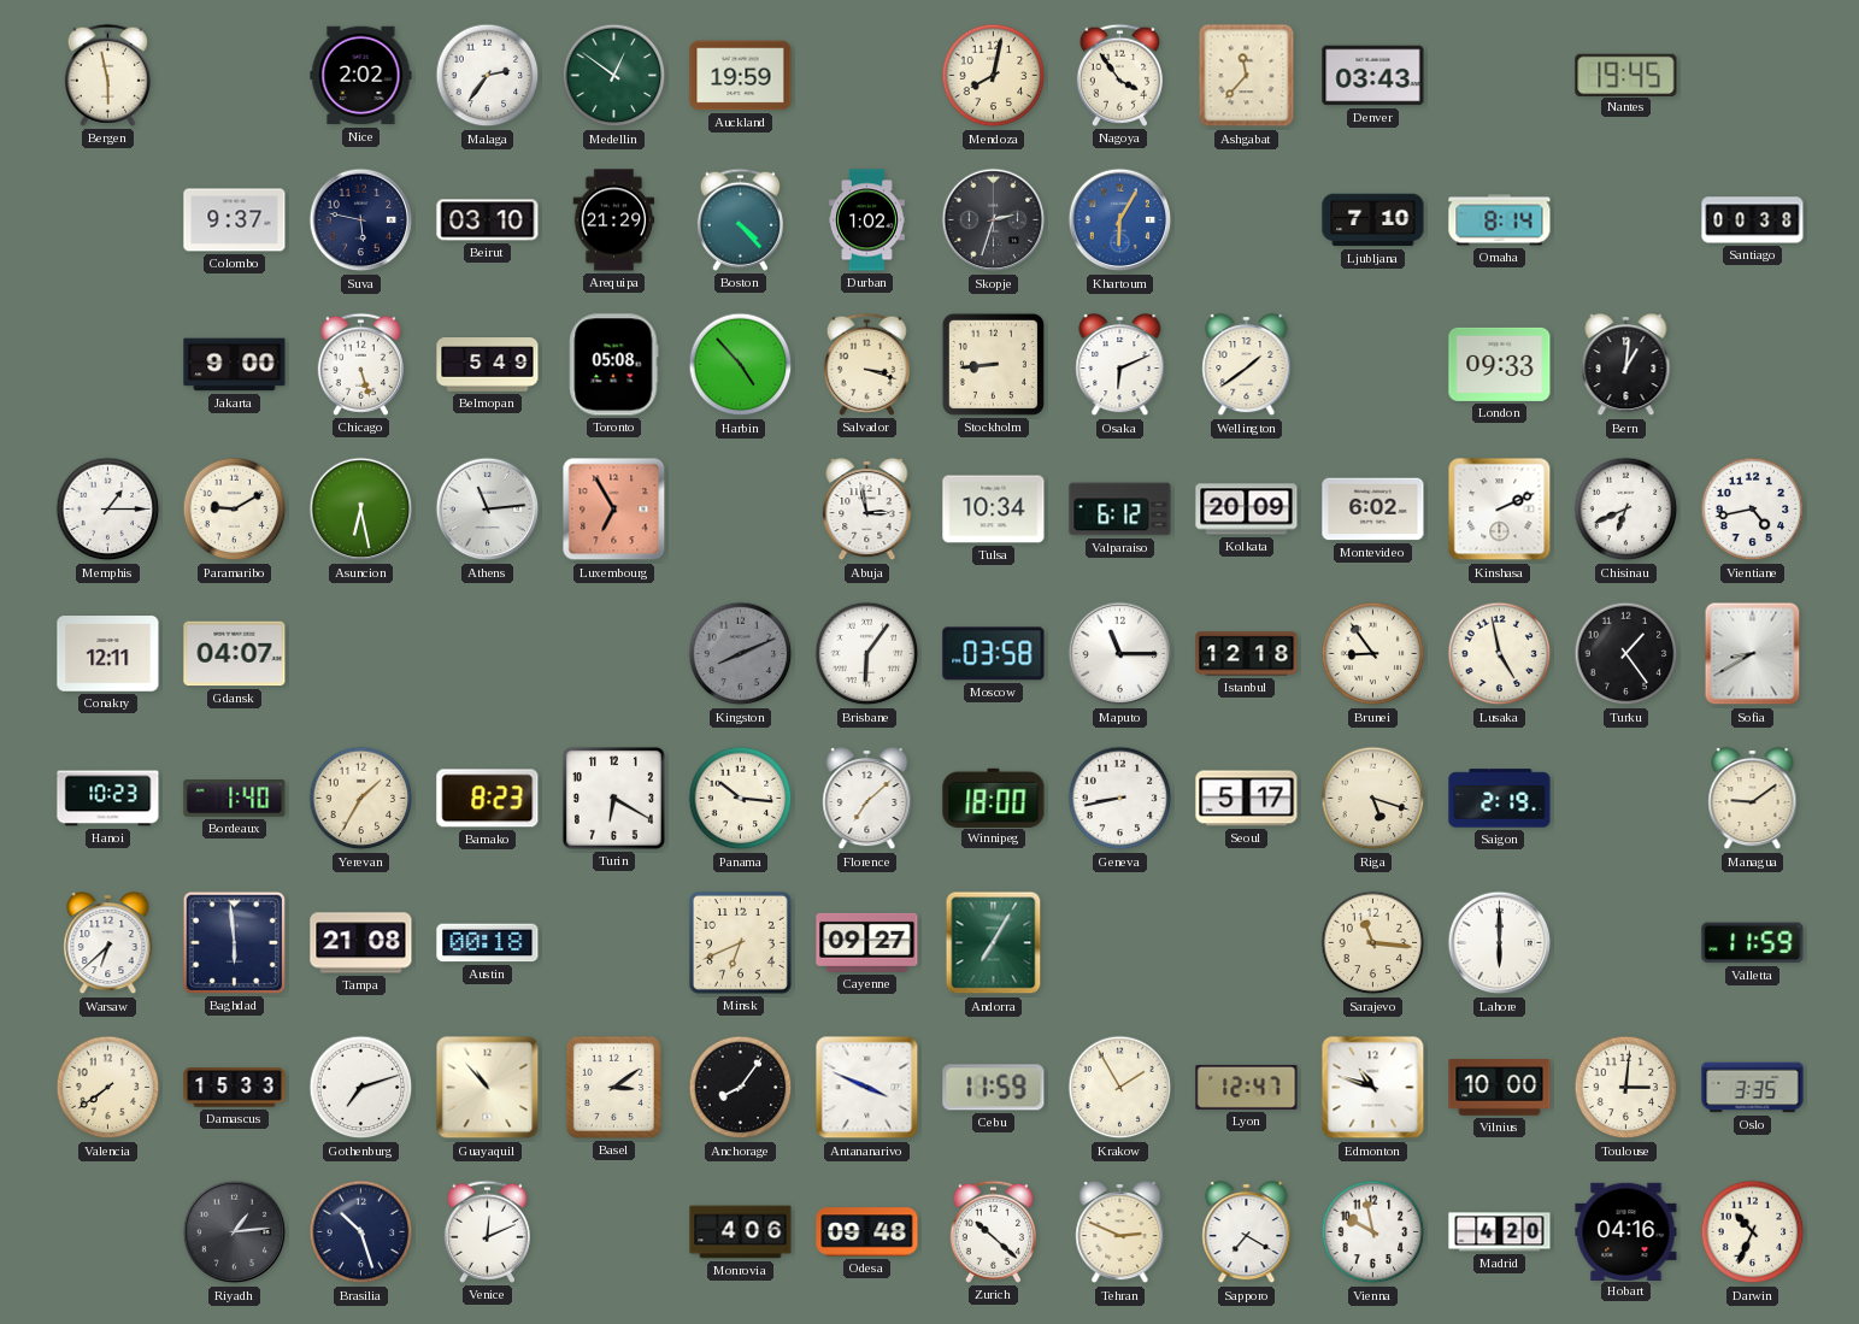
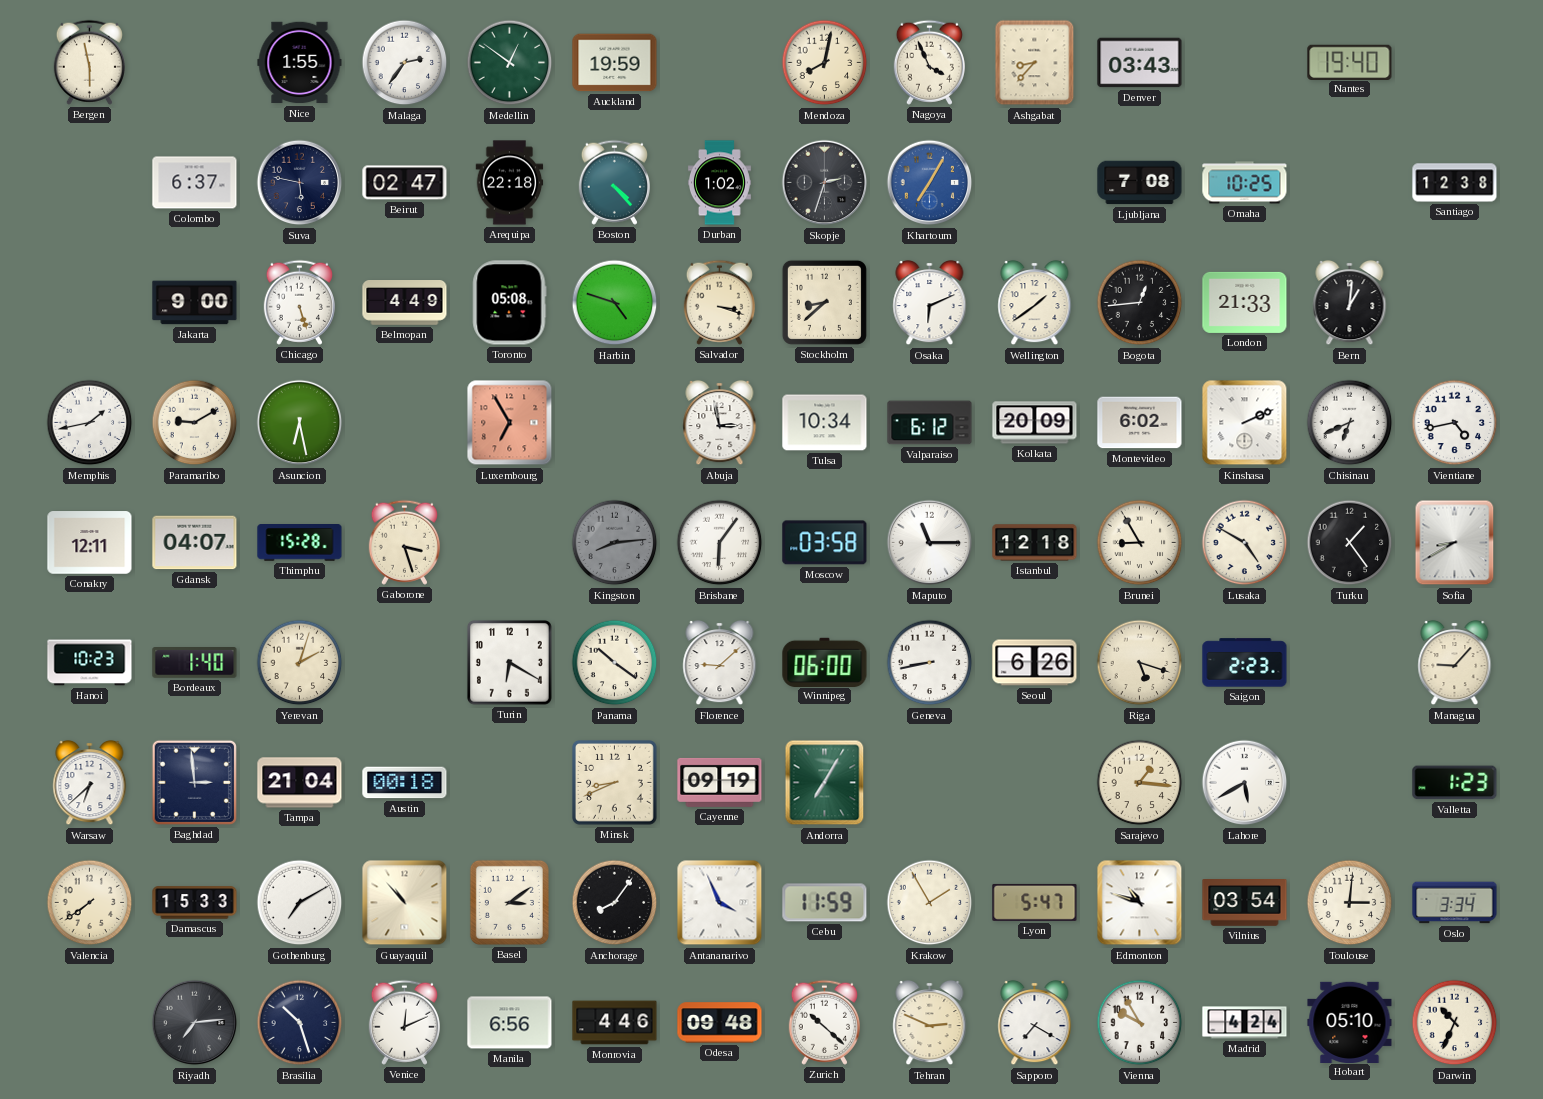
Nice: 2:02 -> 1:55 (300, 63)
Nagoya: 3:54 -> 3:56 (929, 62)
Ashgabat: 11:37 -> 8:37 (1035, 63)
Nantes: 19:45 -> 19:40 (1350, 62)
Colombo: 9:37 -> 6:37 (195, 183)
Beirut: 03:10 -> 02:47 (405, 183)
Arequipa: 21:29 -> 22:18 (510, 183)
Khartoum: 6:05 -> 7:05 (930, 183)
Ljubljana: 7:10 -> 7:08 (1140, 183)
Omaha: 8:14 -> 10:25 (1245, 183)
Santiago: 00:38 -> 12:38 (1455, 183)
Belmopan: 5:49 -> 4:49 (405, 303)
Harbin: 4:53 -> 4:48 (615, 303)
Stockholm: 8:44 -> 8:38 (824, 302)
Bogota: none -> 12:44 (1140, 303)
London: 09:33 -> 21:33 (1245, 302)
Memphis: 1:15 -> 1:43 (90, 423)
Athens: 11:14 -> none (488, 510)
Thimphu: none -> 15:28 (300, 543)
Gaborone: none -> 3:27 (404, 542)
Kingston: 8:11 -> 8:14 (615, 543)
Brunei: 8:54 -> 8:55 (1140, 543)
Lusaka: 4:58 -> 4:50 (1245, 543)
Yerevan: 1:35 -> 2:03 (300, 663)
Bamako: 8:23 -> none (488, 799)
Panama: 10:16 -> 10:21 (615, 663)
Florence: 7:08 -> 9:08 (720, 663)
Winnipeg: 18:00 -> 06:00 (825, 662)
Seoul: 5:17 -> 6:26 (1035, 663)
Saigon: 2:19 -> 2:23 (1245, 663)
Managua: 9:09 -> 9:07 (1455, 663)
Baghdad: 5:59 -> 2:59 (194, 782)
Tampa: 21:08 -> 21:04 (300, 783)
Minsk: 6:41 -> 8:41 (614, 782)
Cayenne: 09:27 -> 09:19 (720, 782)
Sarajevo: 11:16 -> 1:16 (1140, 783)
Lahore: 6:00 -> 5:40 (1245, 783)
Valletta: 11:59 -> 1:23 (1455, 783)
Gothenburg: 7:12 -> 7:10 (300, 903)
Antananarivo: 3:49 -> 3:56 (720, 903)
Lyon: 12:47 -> 5:47 (1035, 902)
Vilnius: 10:00 -> 03:54 (1245, 903)
Oslo: 3:35 -> 3:34 (1455, 903)
Riyadh: 1:14 -> 7:14 (195, 1023)
Manila: none -> 6:56 (510, 1023)
Monrovia: 4:06 -> 4:46 (615, 1023)
Vienna: 9:58 -> 9:55 (1140, 1023)
Madrid: 4:20 -> 4:24 (1245, 1023)
Hobart: 04:16 -> 05:10 (1350, 1022)
